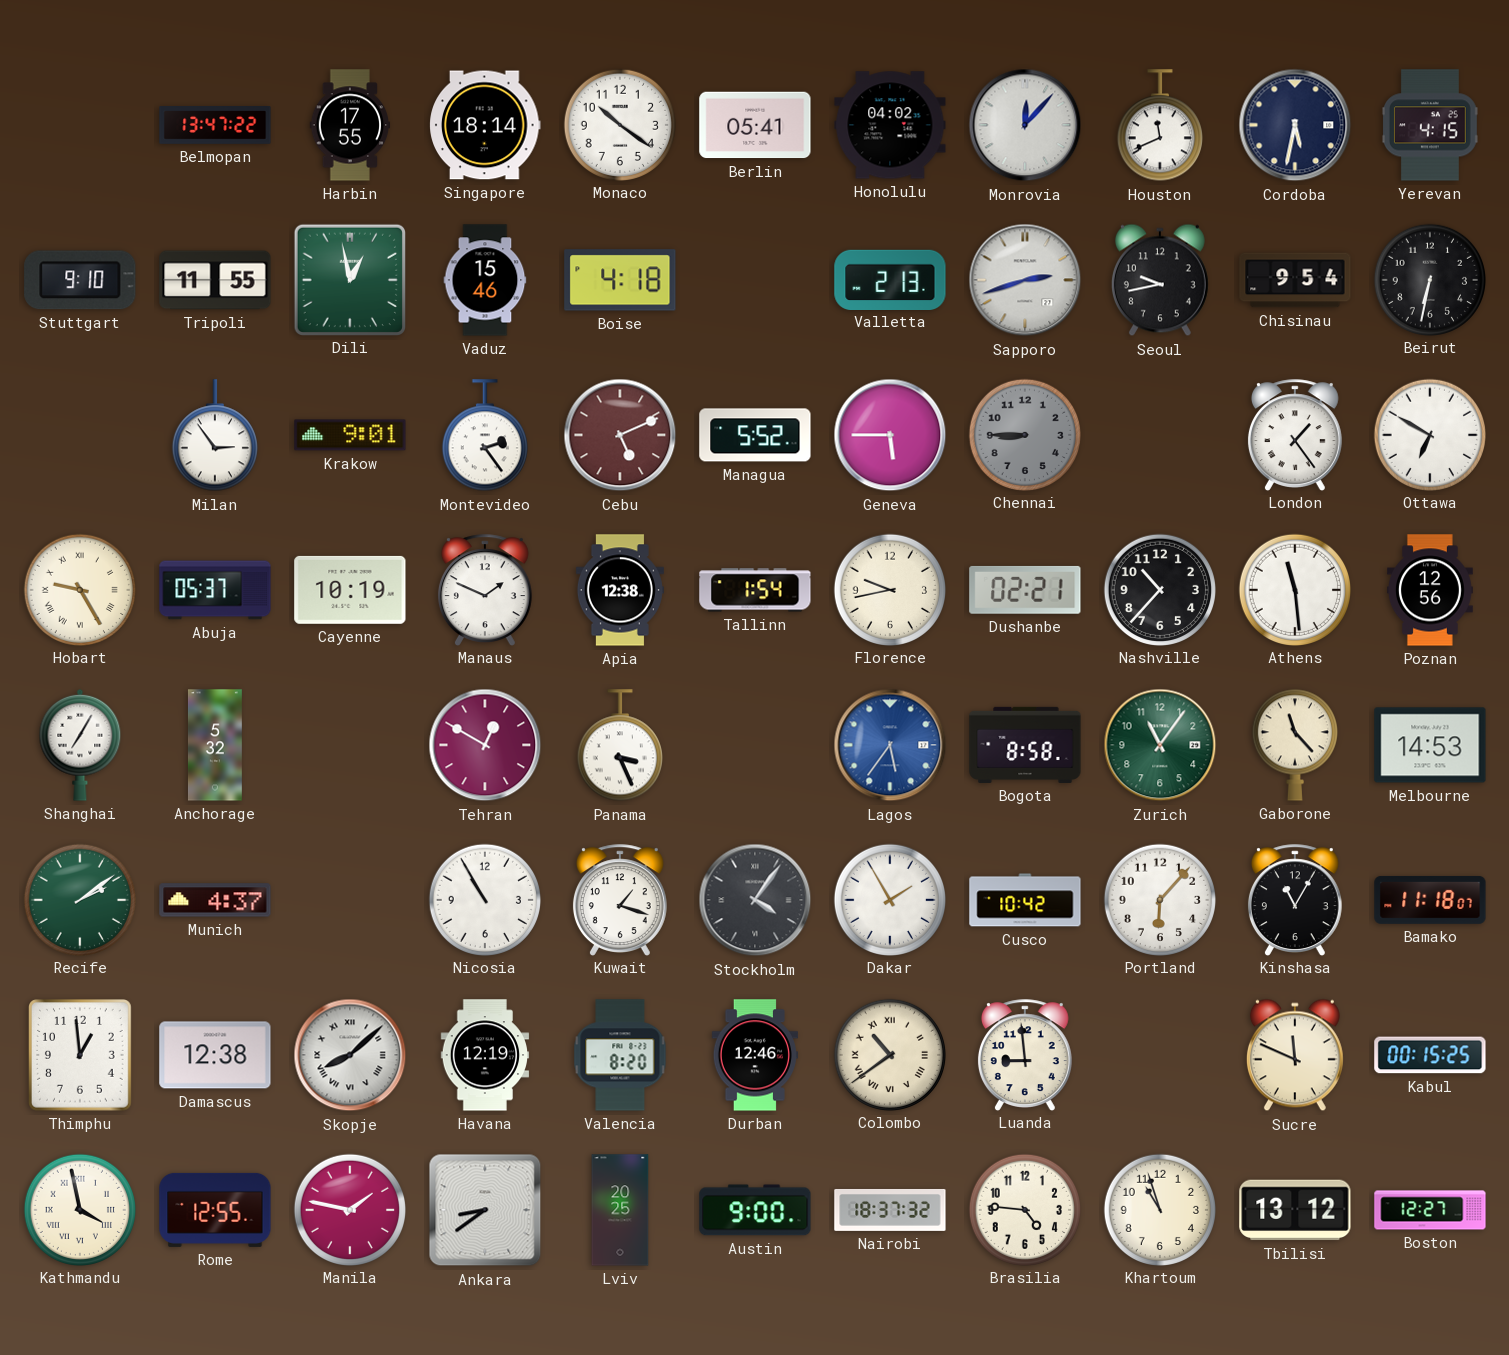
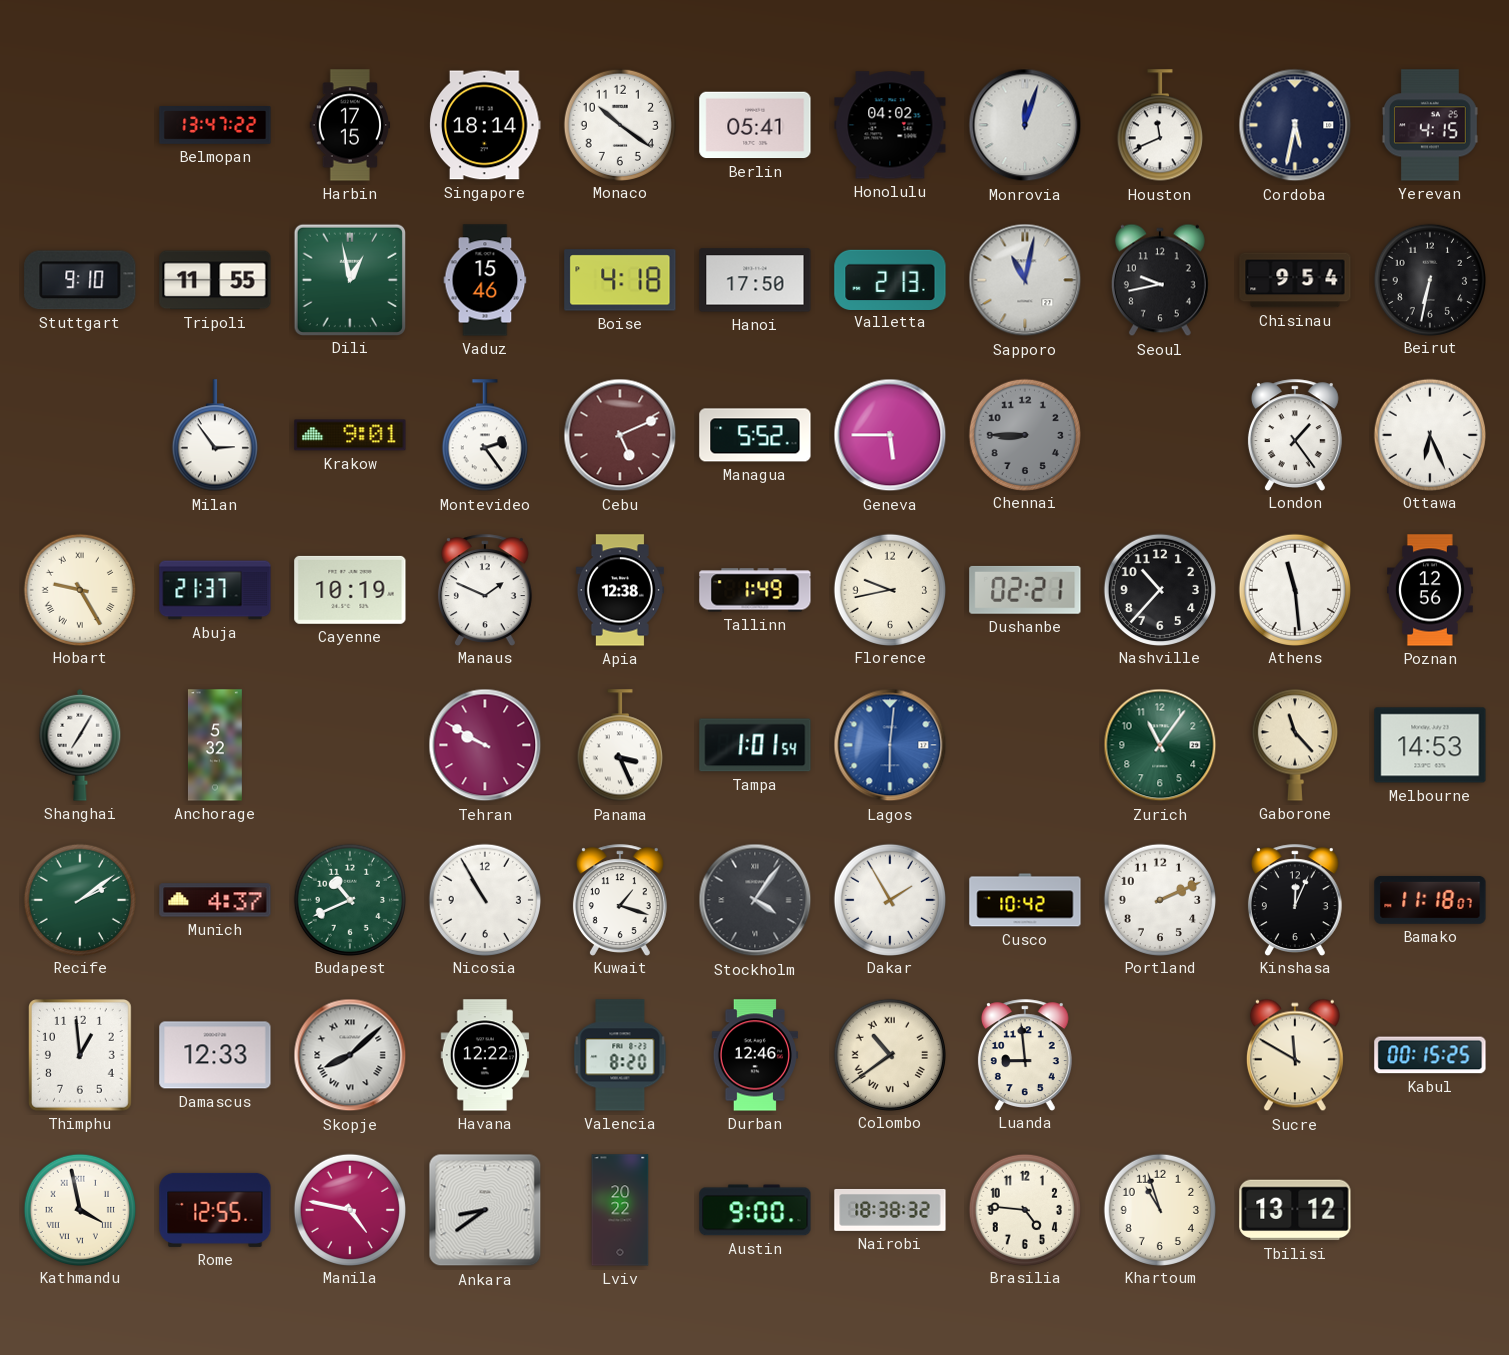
Harbin: 17:55 -> 17:15 (350, 125)
Monrovia: 12:07 -> 12:03 (1025, 125)
Hanoi: none -> 17:50 (755, 280)
Sapporo: 2:42 -> 11:02 (1025, 280)
Ottawa: 6:50 -> 6:26 (1429, 434)
Abuja: 05:37 -> 21:37 (215, 590)
Tallinn: 1:54 -> 1:49 (755, 590)
Tehran: 12:50 -> 9:50 (485, 745)
Tampa: none -> 1:01 (755, 745)
Lagos: 5:36 -> 6:01 (890, 745)
Bogota: 8:58 -> none (1025, 745)
Budapest: none -> 10:41 (349, 899)
Portland: 6:07 -> 2:11 (1159, 899)
Kinshasa: 11:05 -> 12:04 (1295, 900)
Damascus: 12:38 -> 12:33 (215, 1055)
Havana: 12:19 -> 12:22 (485, 1055)
Sucre: 11:49 -> 11:50 (1295, 1055)
Manila: 1:47 -> 4:47 (349, 1209)
Lviv: 20:25 -> 20:22 (620, 1210)
Nairobi: 18:37 -> 18:38 (890, 1210)
Boston: 12:27 -> none (1430, 1210)
